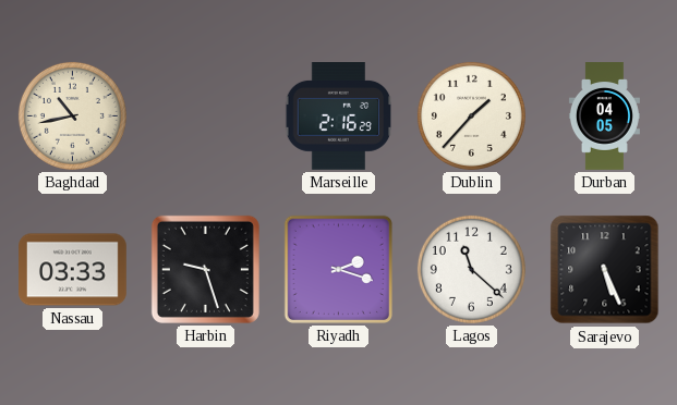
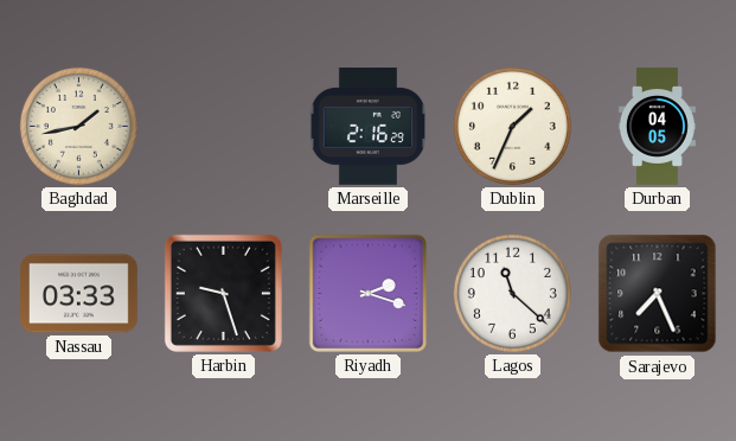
Baghdad: 10:43 -> 1:43 (78, 126)
Dublin: 1:37 -> 1:34 (512, 126)
Sarajevo: 5:26 -> 7:26 (658, 294)
